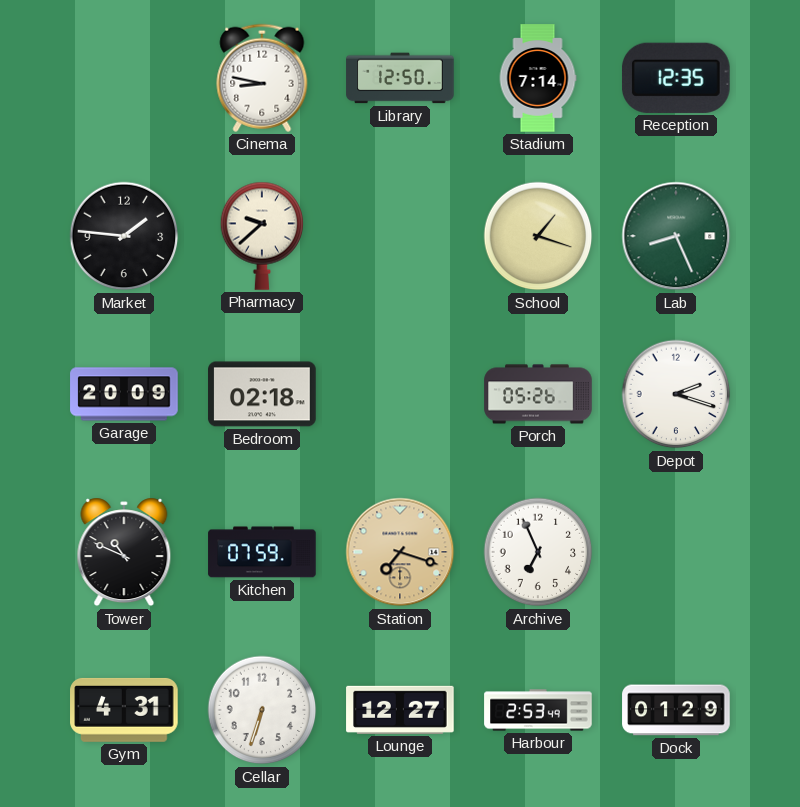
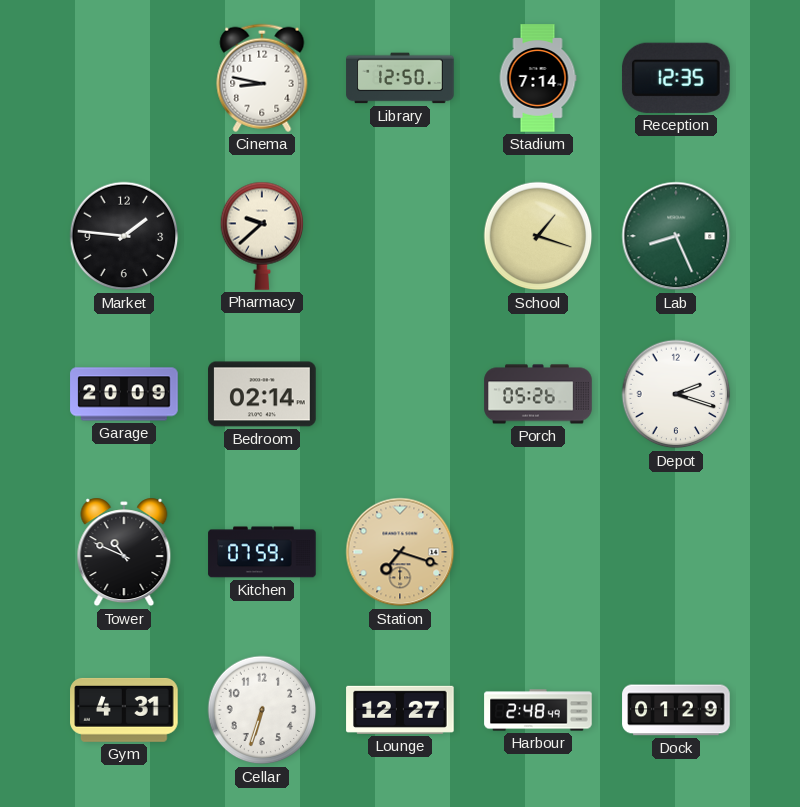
Bedroom: 02:18 -> 02:14 (262, 394)
Archive: 6:56 -> none (538, 552)
Harbour: 2:53 -> 2:48 (538, 710)
